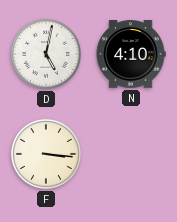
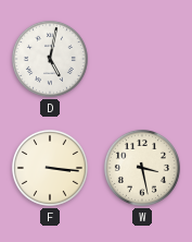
N: 4:10 -> none (131, 54)
W: none -> 3:28 (142, 168)
